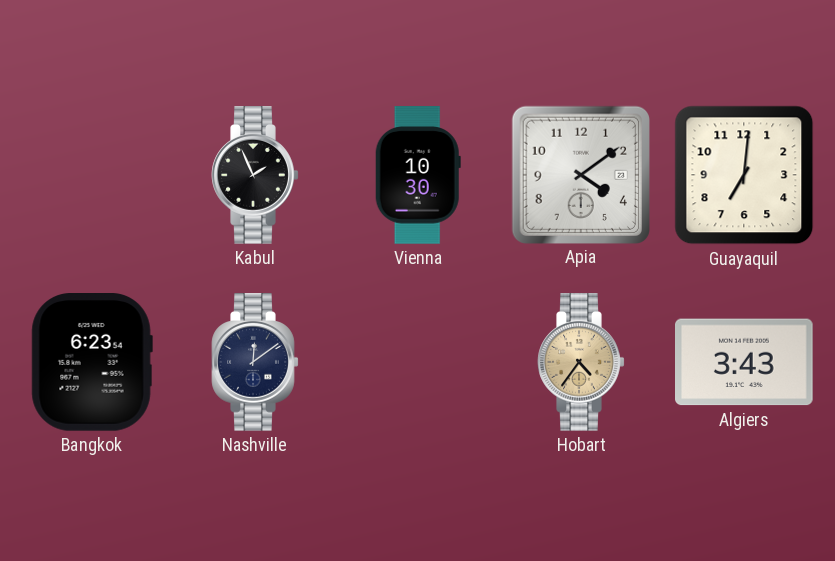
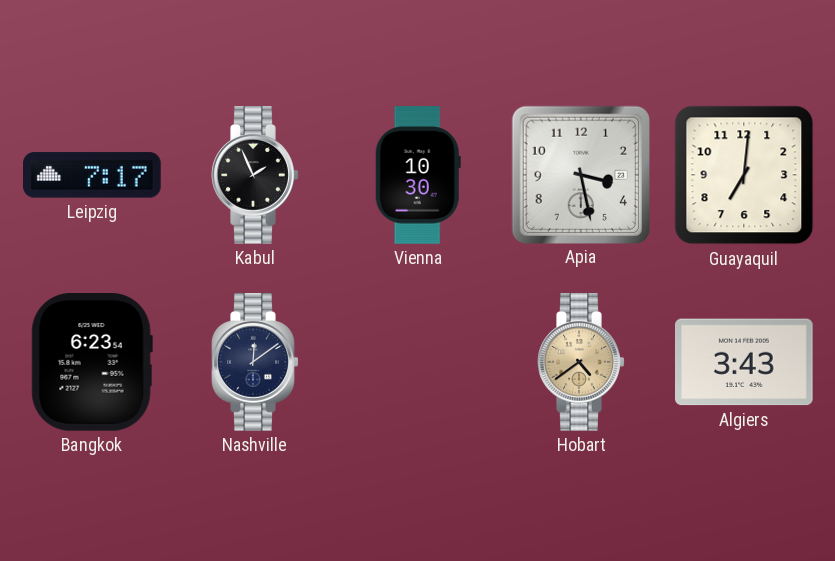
Leipzig: none -> 7:17 (93, 175)
Apia: 4:09 -> 3:28 (580, 174)
Hobart: 4:36 -> 4:39 (581, 362)
